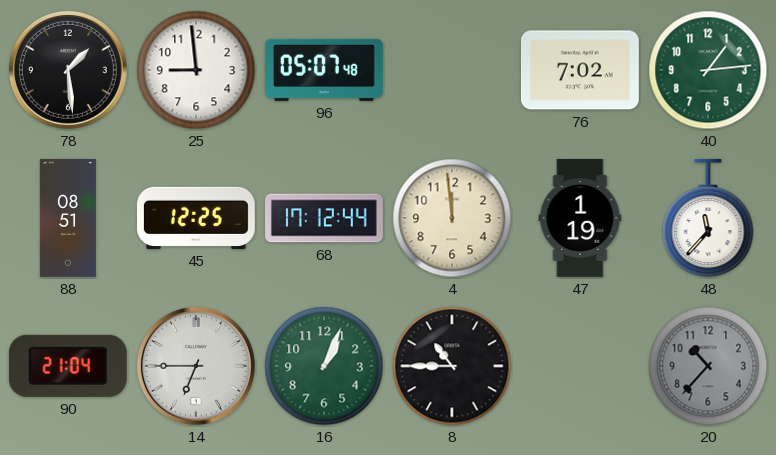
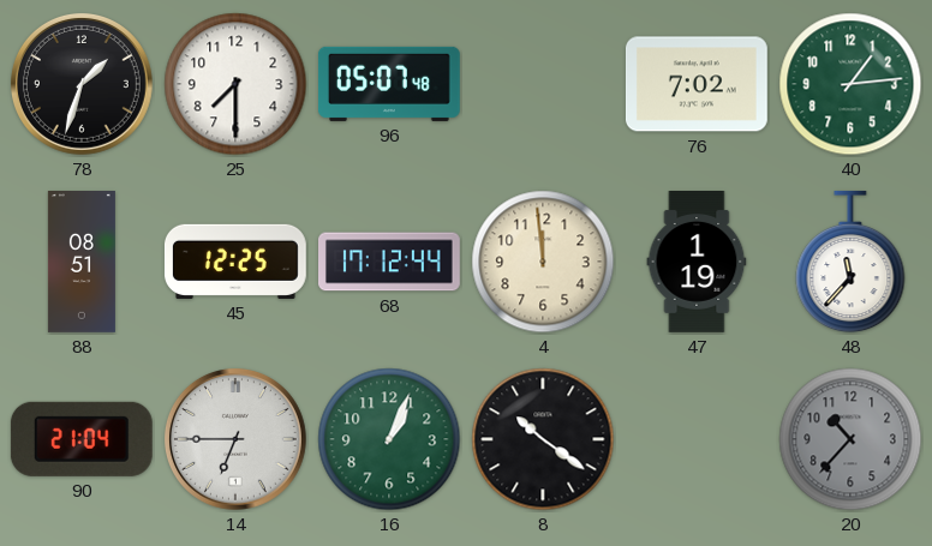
78: 1:29 -> 1:33 (82, 84)
25: 8:59 -> 7:30 (235, 84)
8: 10:45 -> 10:21 (543, 439)
